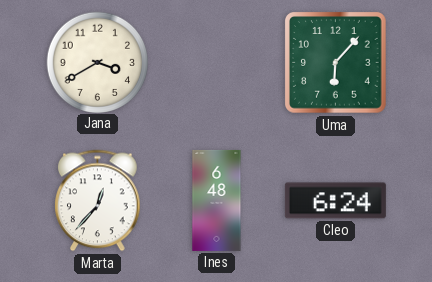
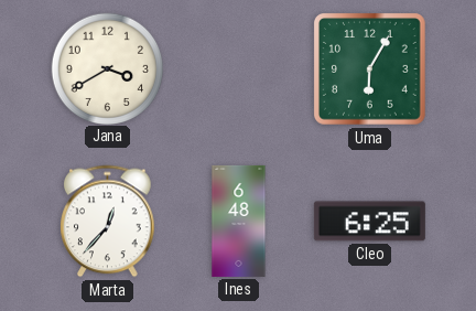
Uma: 6:07 -> 6:05 (370, 69)
Cleo: 6:24 -> 6:25 (369, 222)
